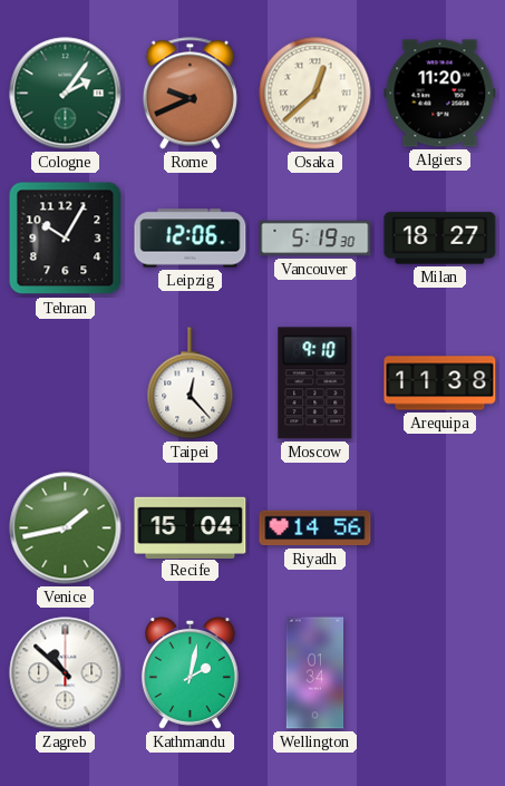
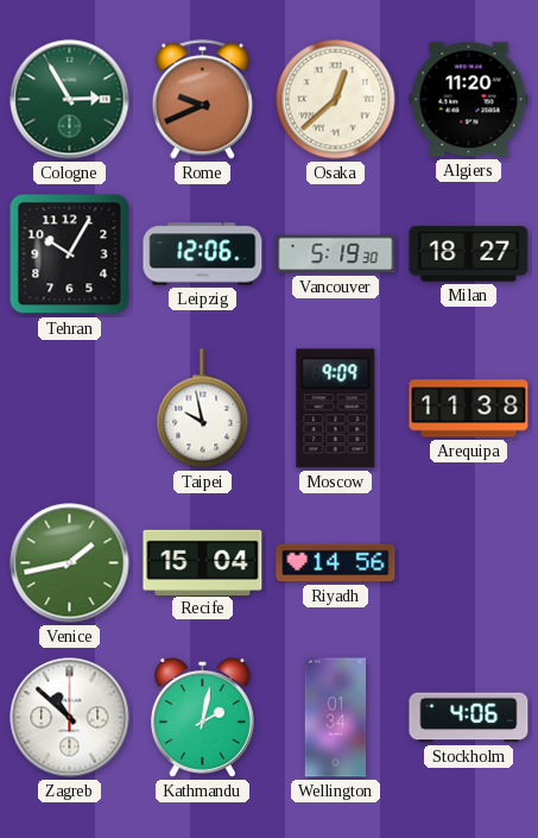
Cologne: 2:06 -> 2:55 (70, 100)
Taipei: 12:23 -> 9:58 (203, 409)
Moscow: 9:10 -> 9:09 (336, 409)
Stockholm: none -> 4:06 (469, 718)
